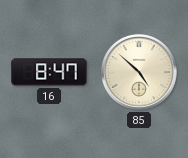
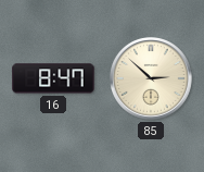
85: 4:52 -> 2:52 (152, 79)
